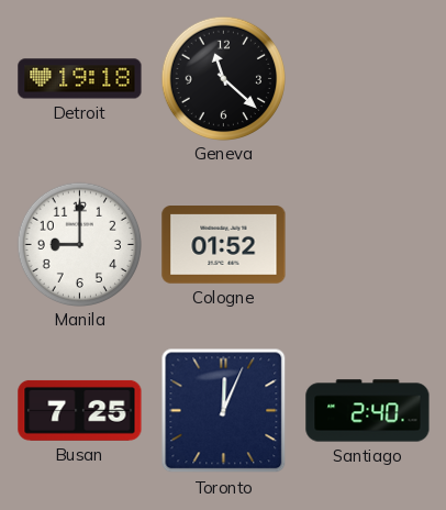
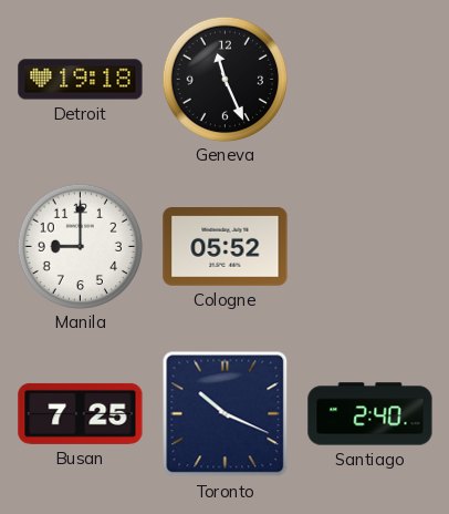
Geneva: 11:22 -> 11:26 (224, 79)
Cologne: 01:52 -> 05:52 (226, 247)
Toronto: 12:04 -> 10:19 (226, 414)
